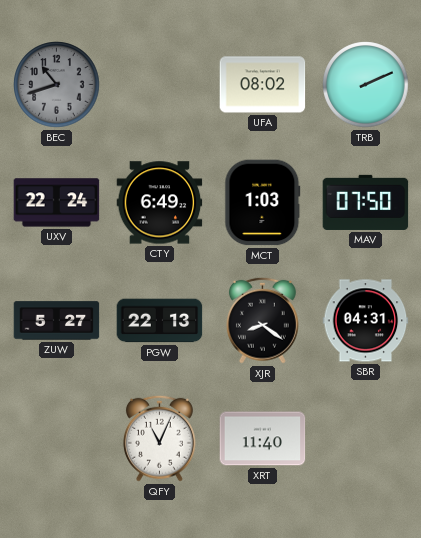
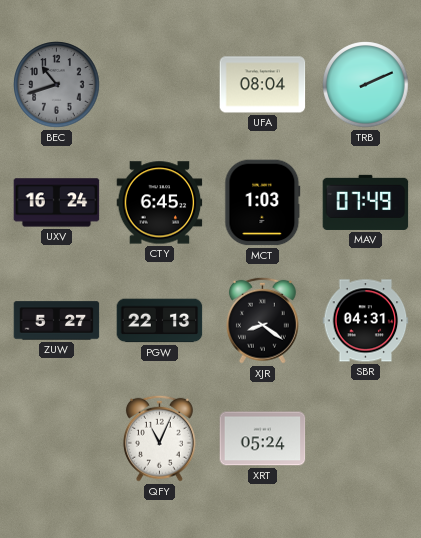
UFA: 08:02 -> 08:04 (263, 85)
UXV: 22:24 -> 16:24 (57, 203)
CTY: 6:49 -> 6:45 (160, 203)
MAV: 07:50 -> 07:49 (366, 202)
XRT: 11:40 -> 05:24 (263, 439)
